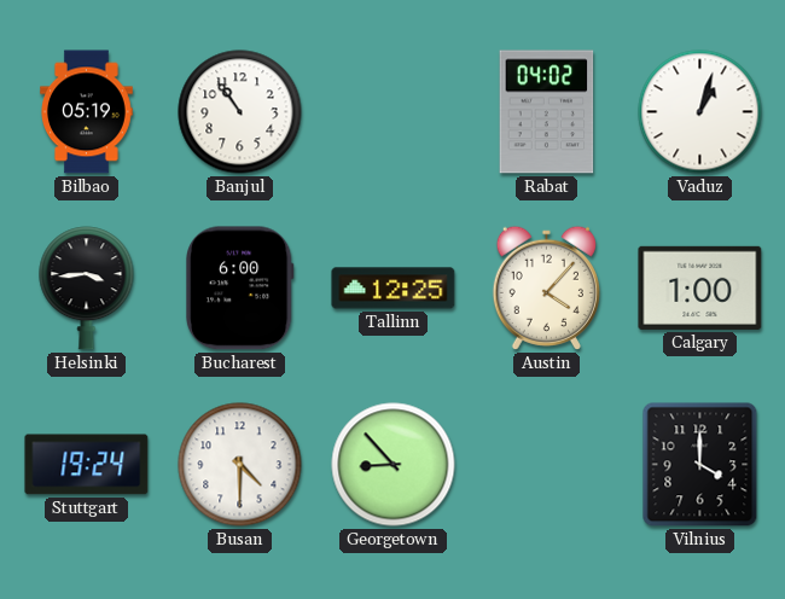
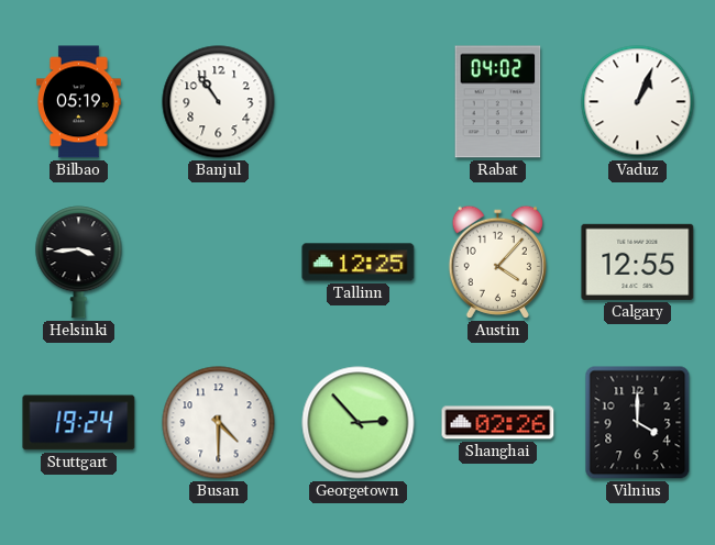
Vaduz: 1:03 -> 1:04 (638, 102)
Bucharest: 6:00 -> none (240, 289)
Calgary: 1:00 -> 12:55 (638, 262)
Georgetown: 8:53 -> 2:53 (359, 423)
Shanghai: none -> 02:26 (498, 423)
